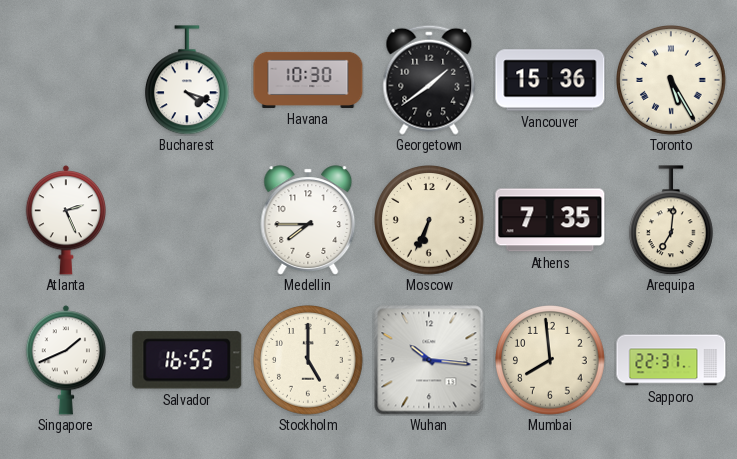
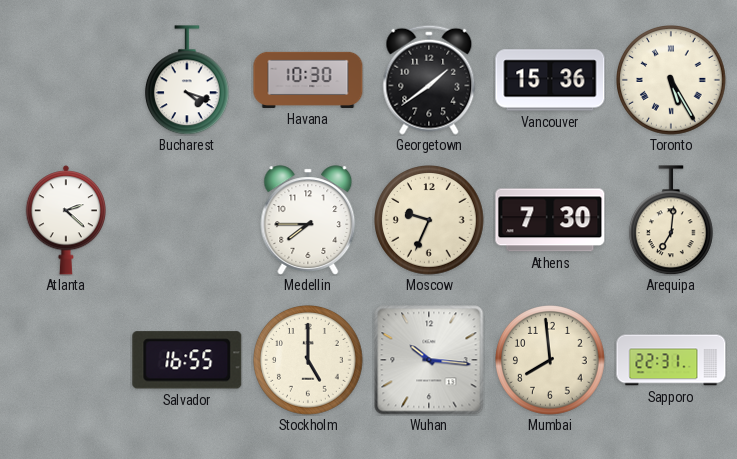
Atlanta: 2:26 -> 2:22 (65, 220)
Moscow: 6:34 -> 9:34 (430, 221)
Athens: 7:35 -> 7:30 (550, 220)
Singapore: 1:41 -> none (65, 360)
